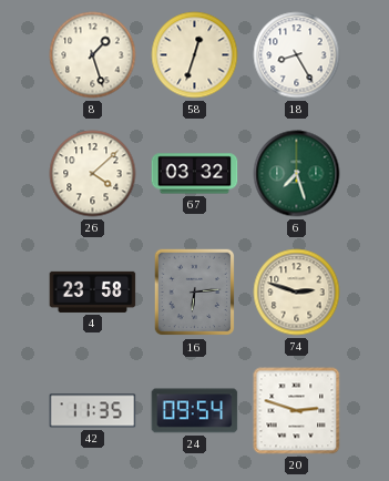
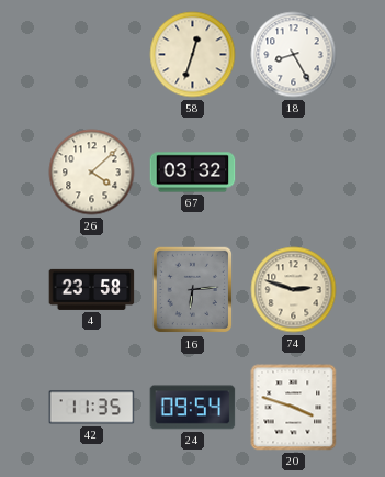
8: 1:27 -> none (93, 55)
6: 7:27 -> none (297, 174)
20: 2:48 -> 3:48 (294, 408)
